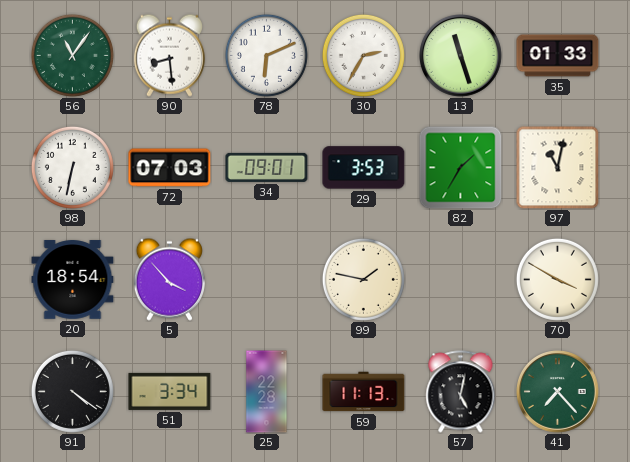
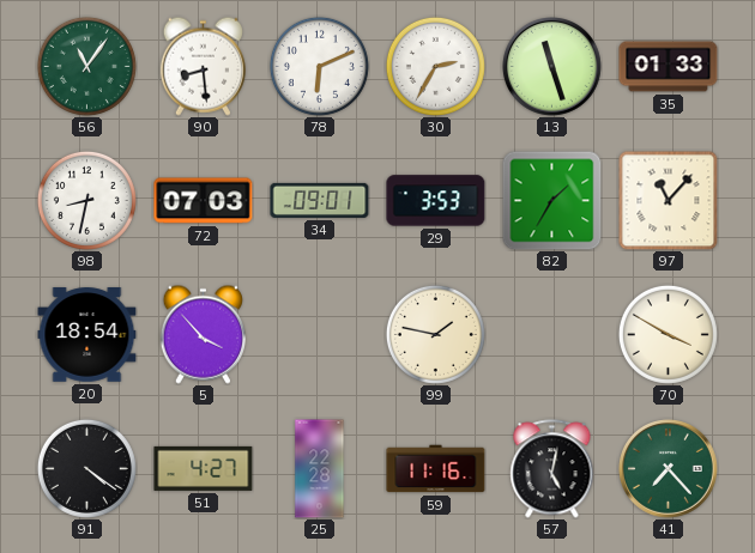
98: 6:32 -> 8:32 (86, 200)
97: 11:02 -> 11:07 (668, 200)
51: 3:34 -> 4:27 (204, 468)
59: 11:13 -> 11:16 (436, 469)
